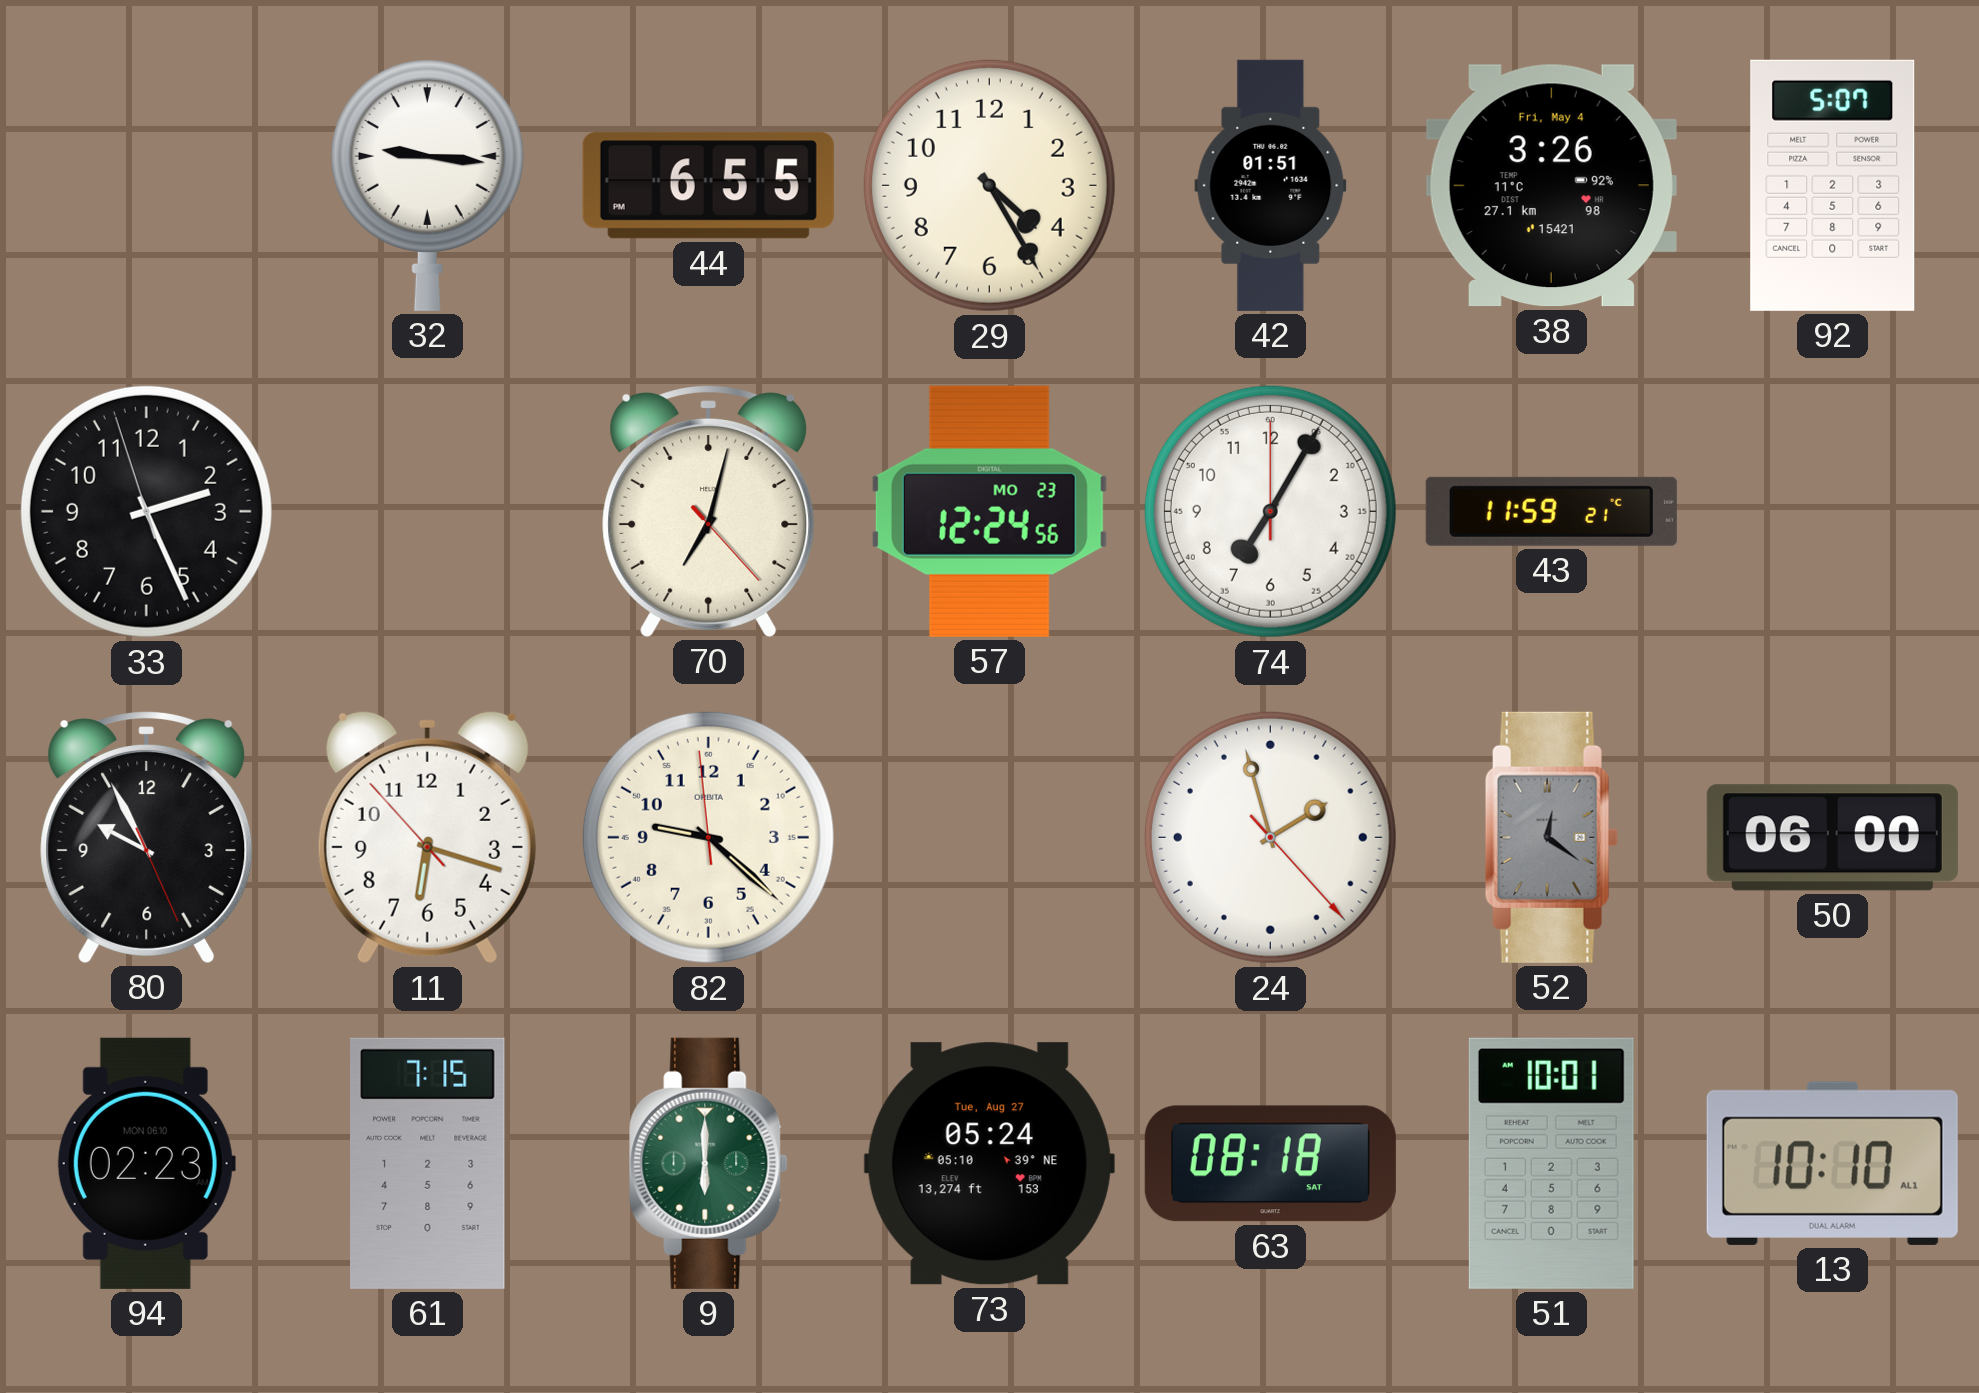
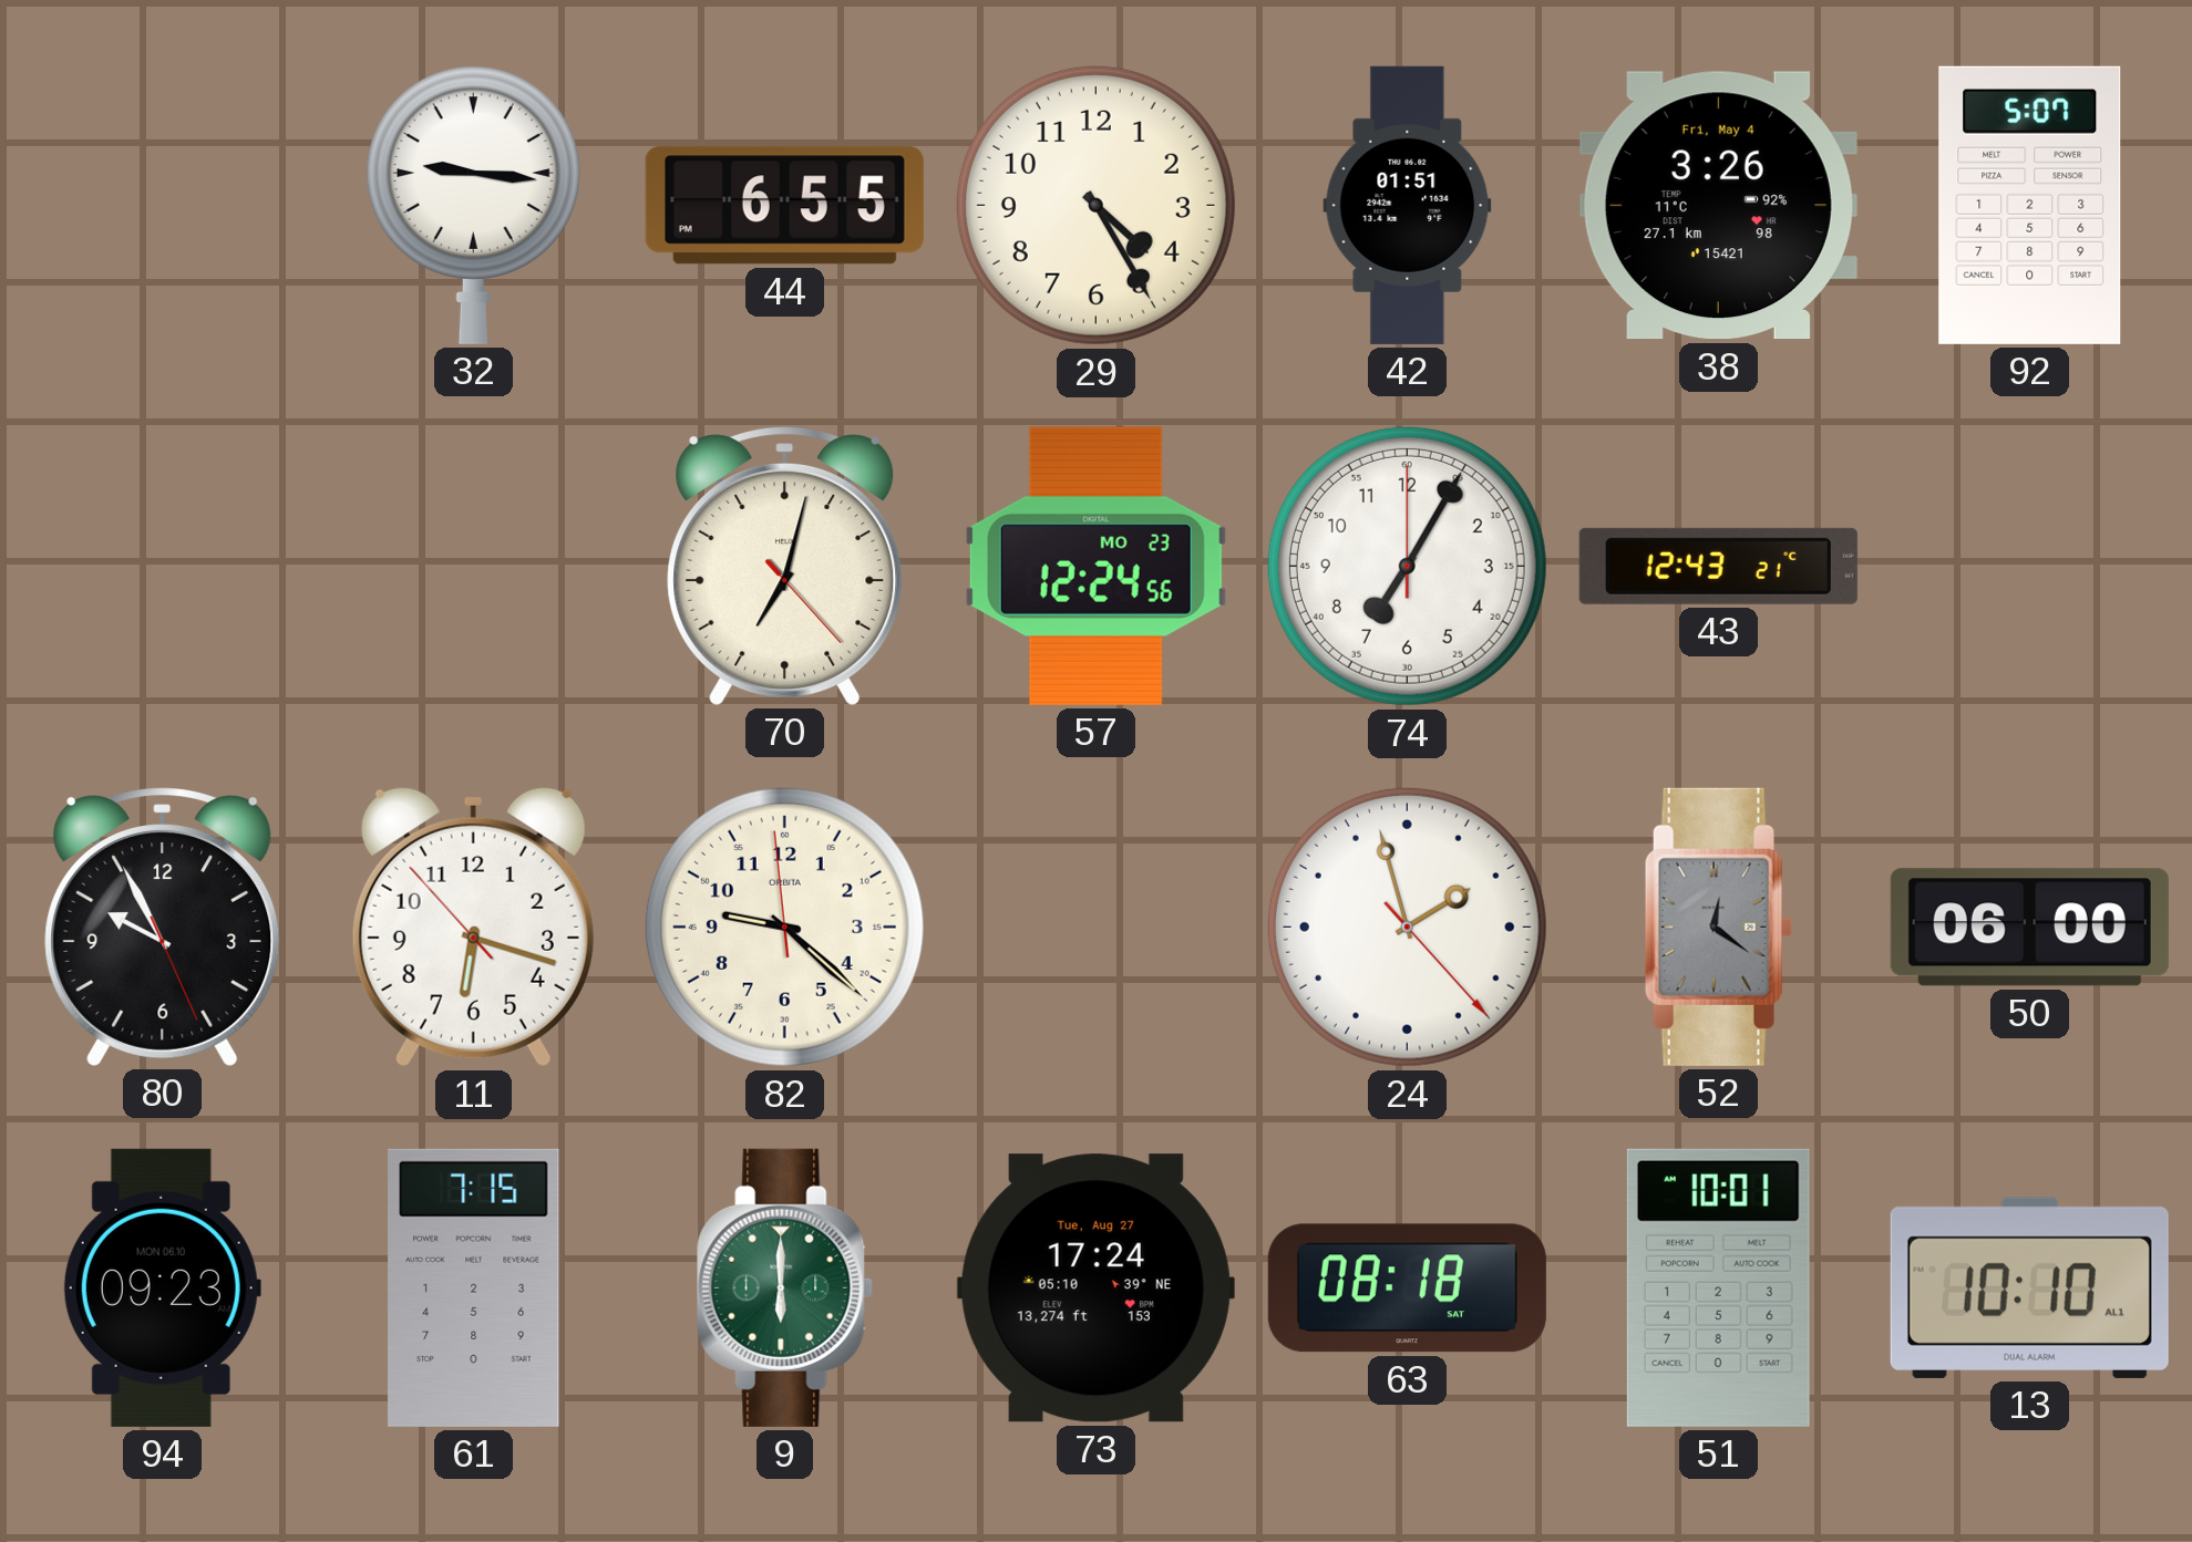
33: 2:25 -> none (146, 511)
43: 11:59 -> 12:43 (1718, 566)
94: 02:23 -> 09:23 (162, 1287)
73: 05:24 -> 17:24 (1095, 1289)
